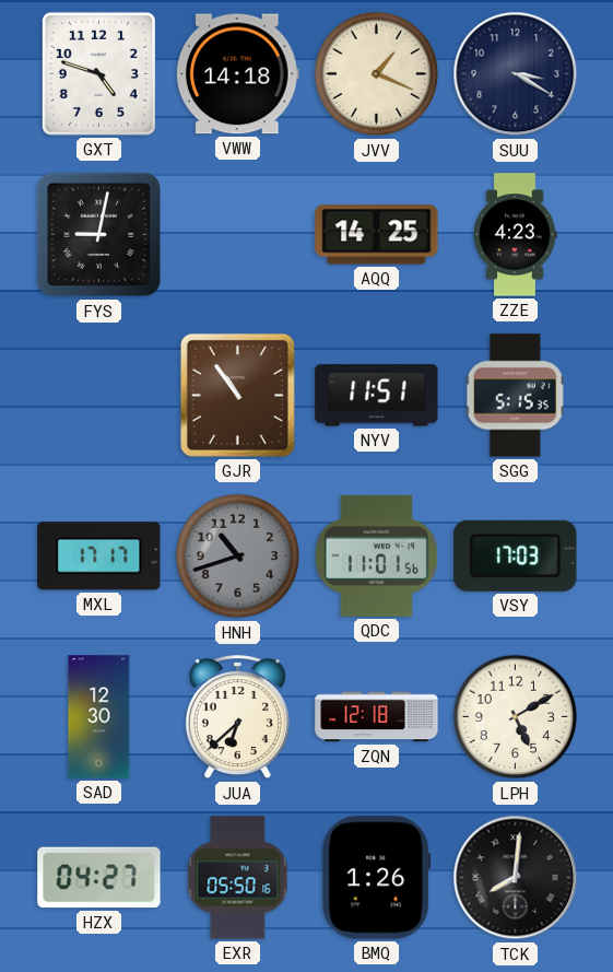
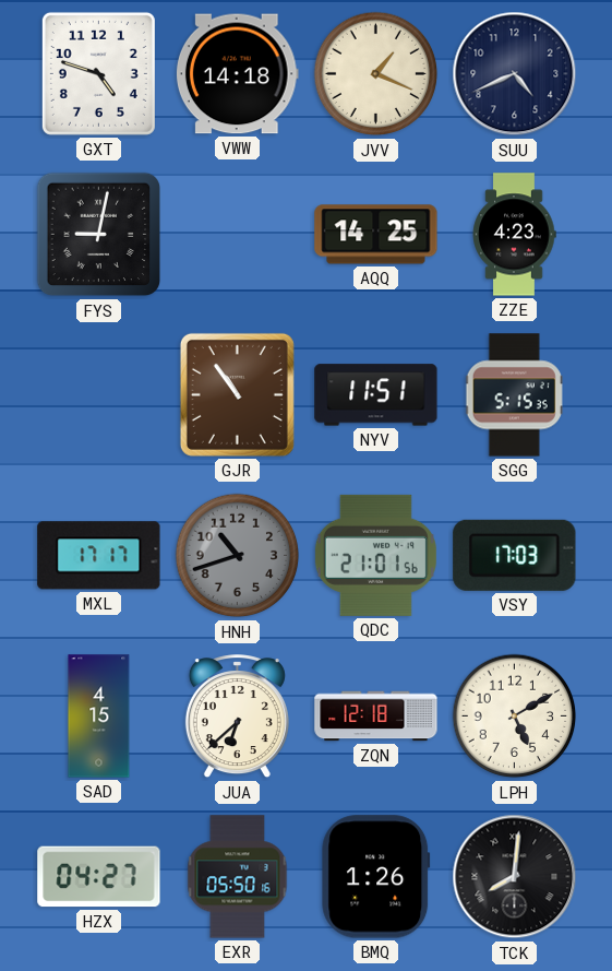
SUU: 3:20 -> 4:41 (515, 74)
QDC: 11:01 -> 21:01 (375, 555)
SAD: 12:30 -> 4:15 (99, 717)
